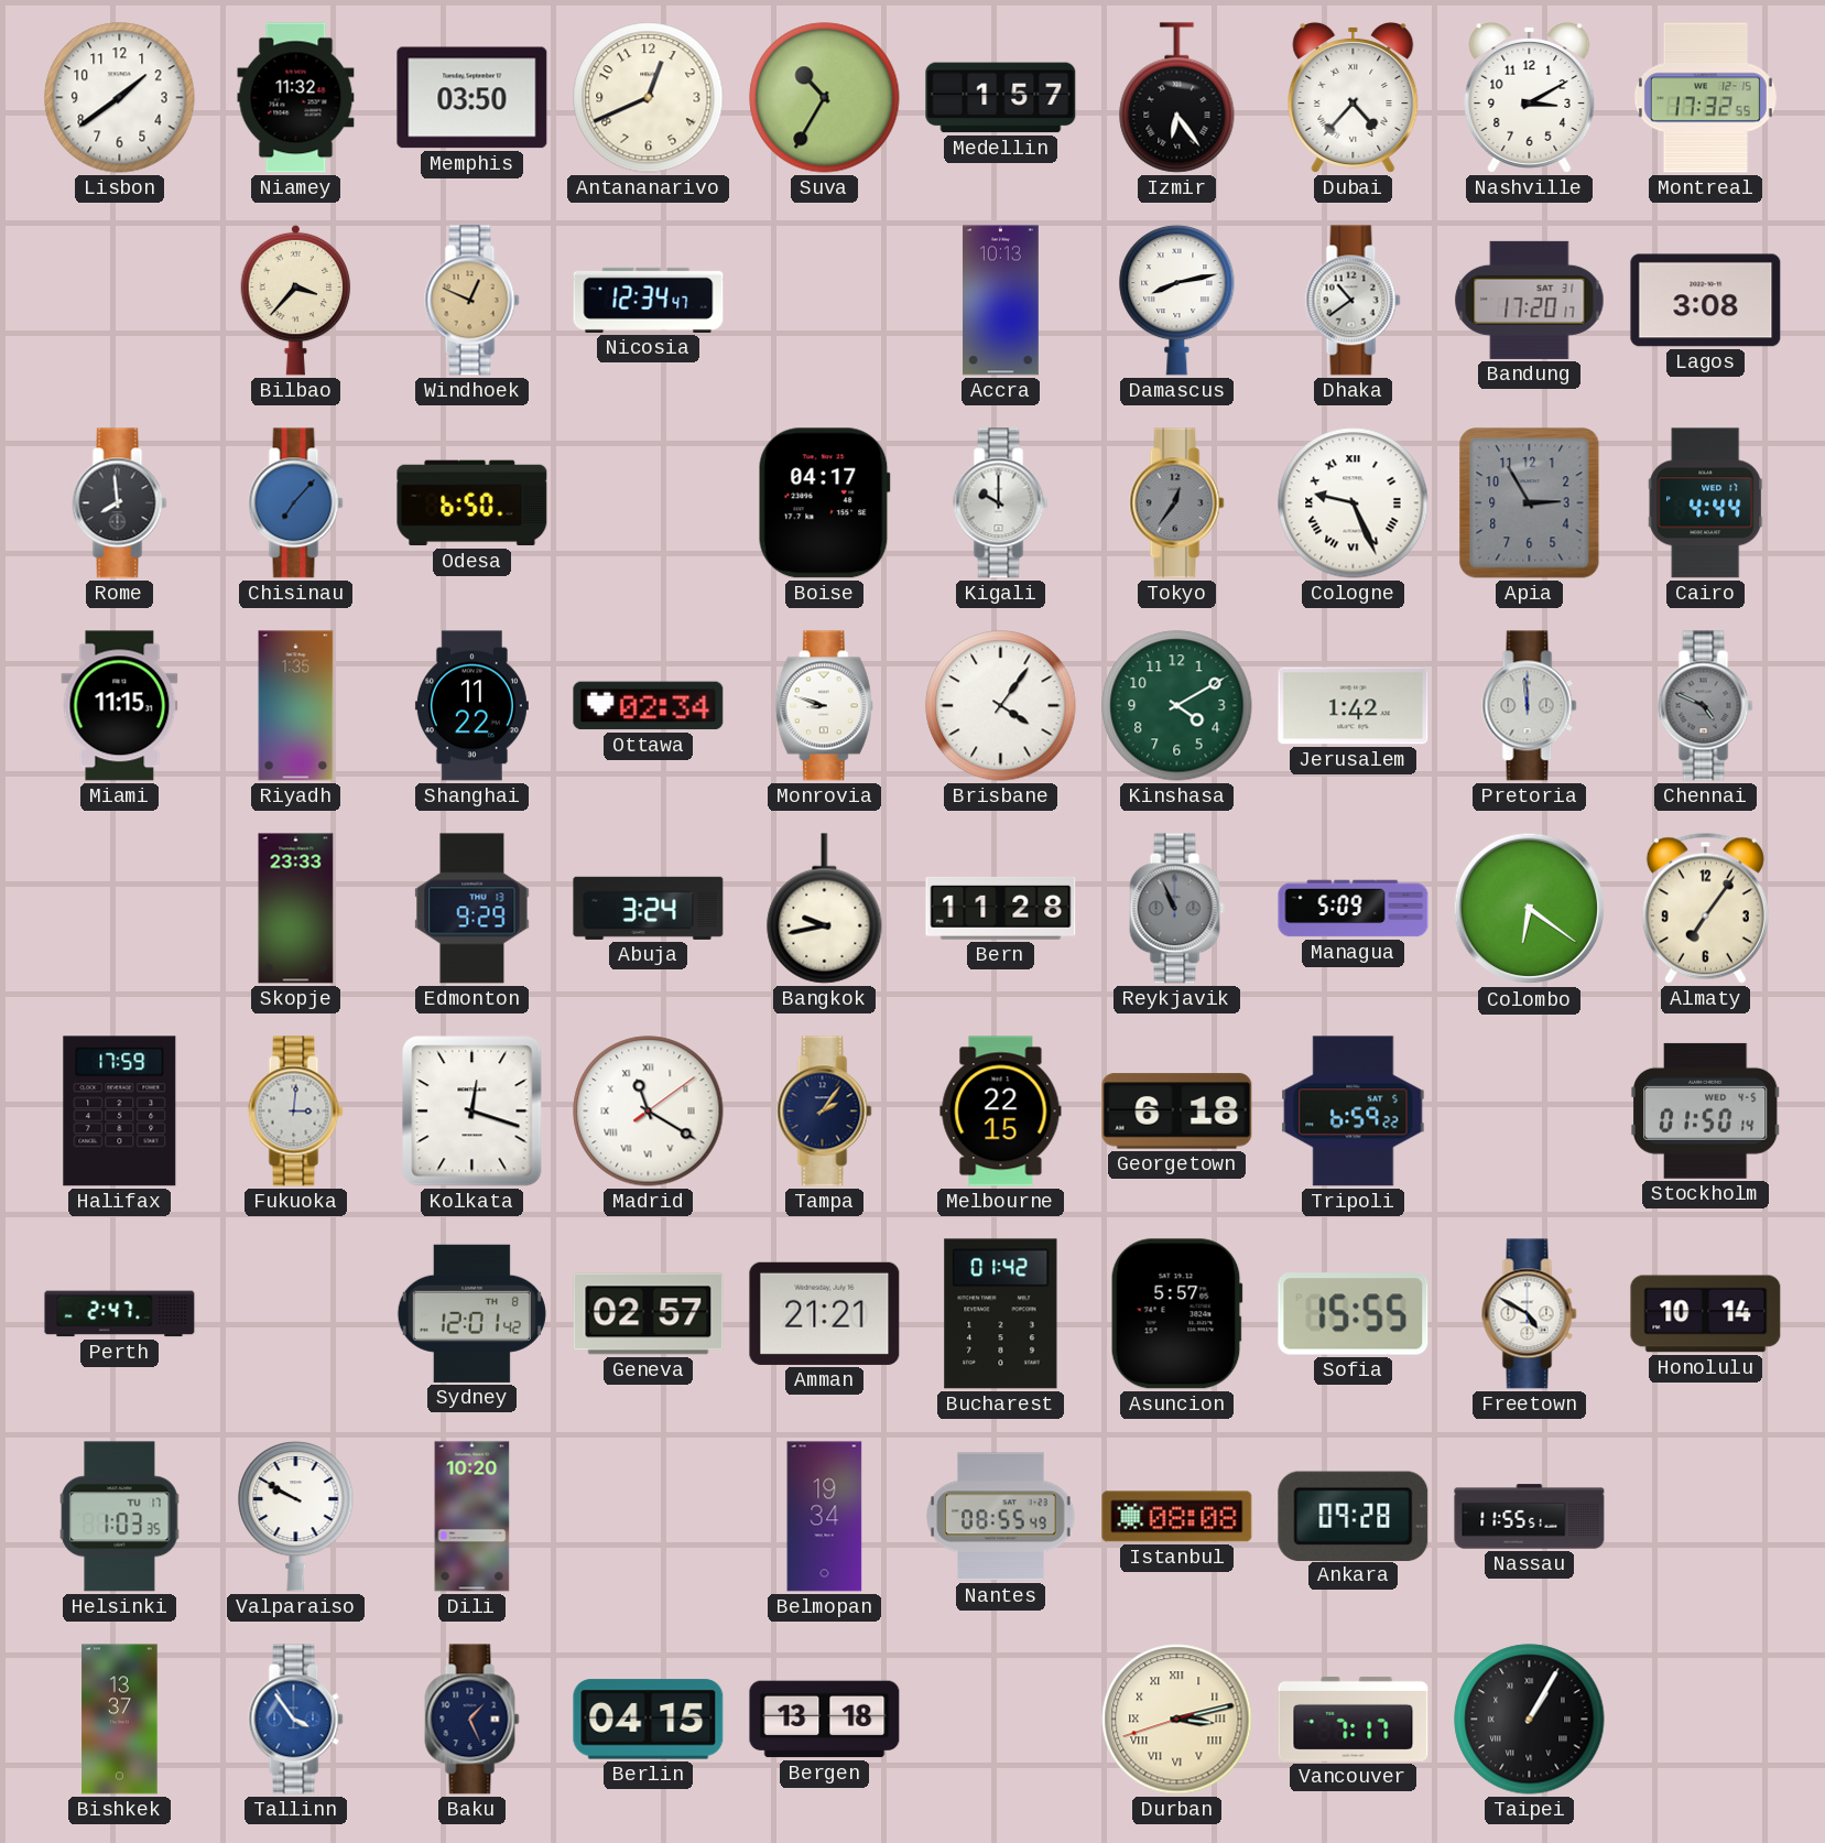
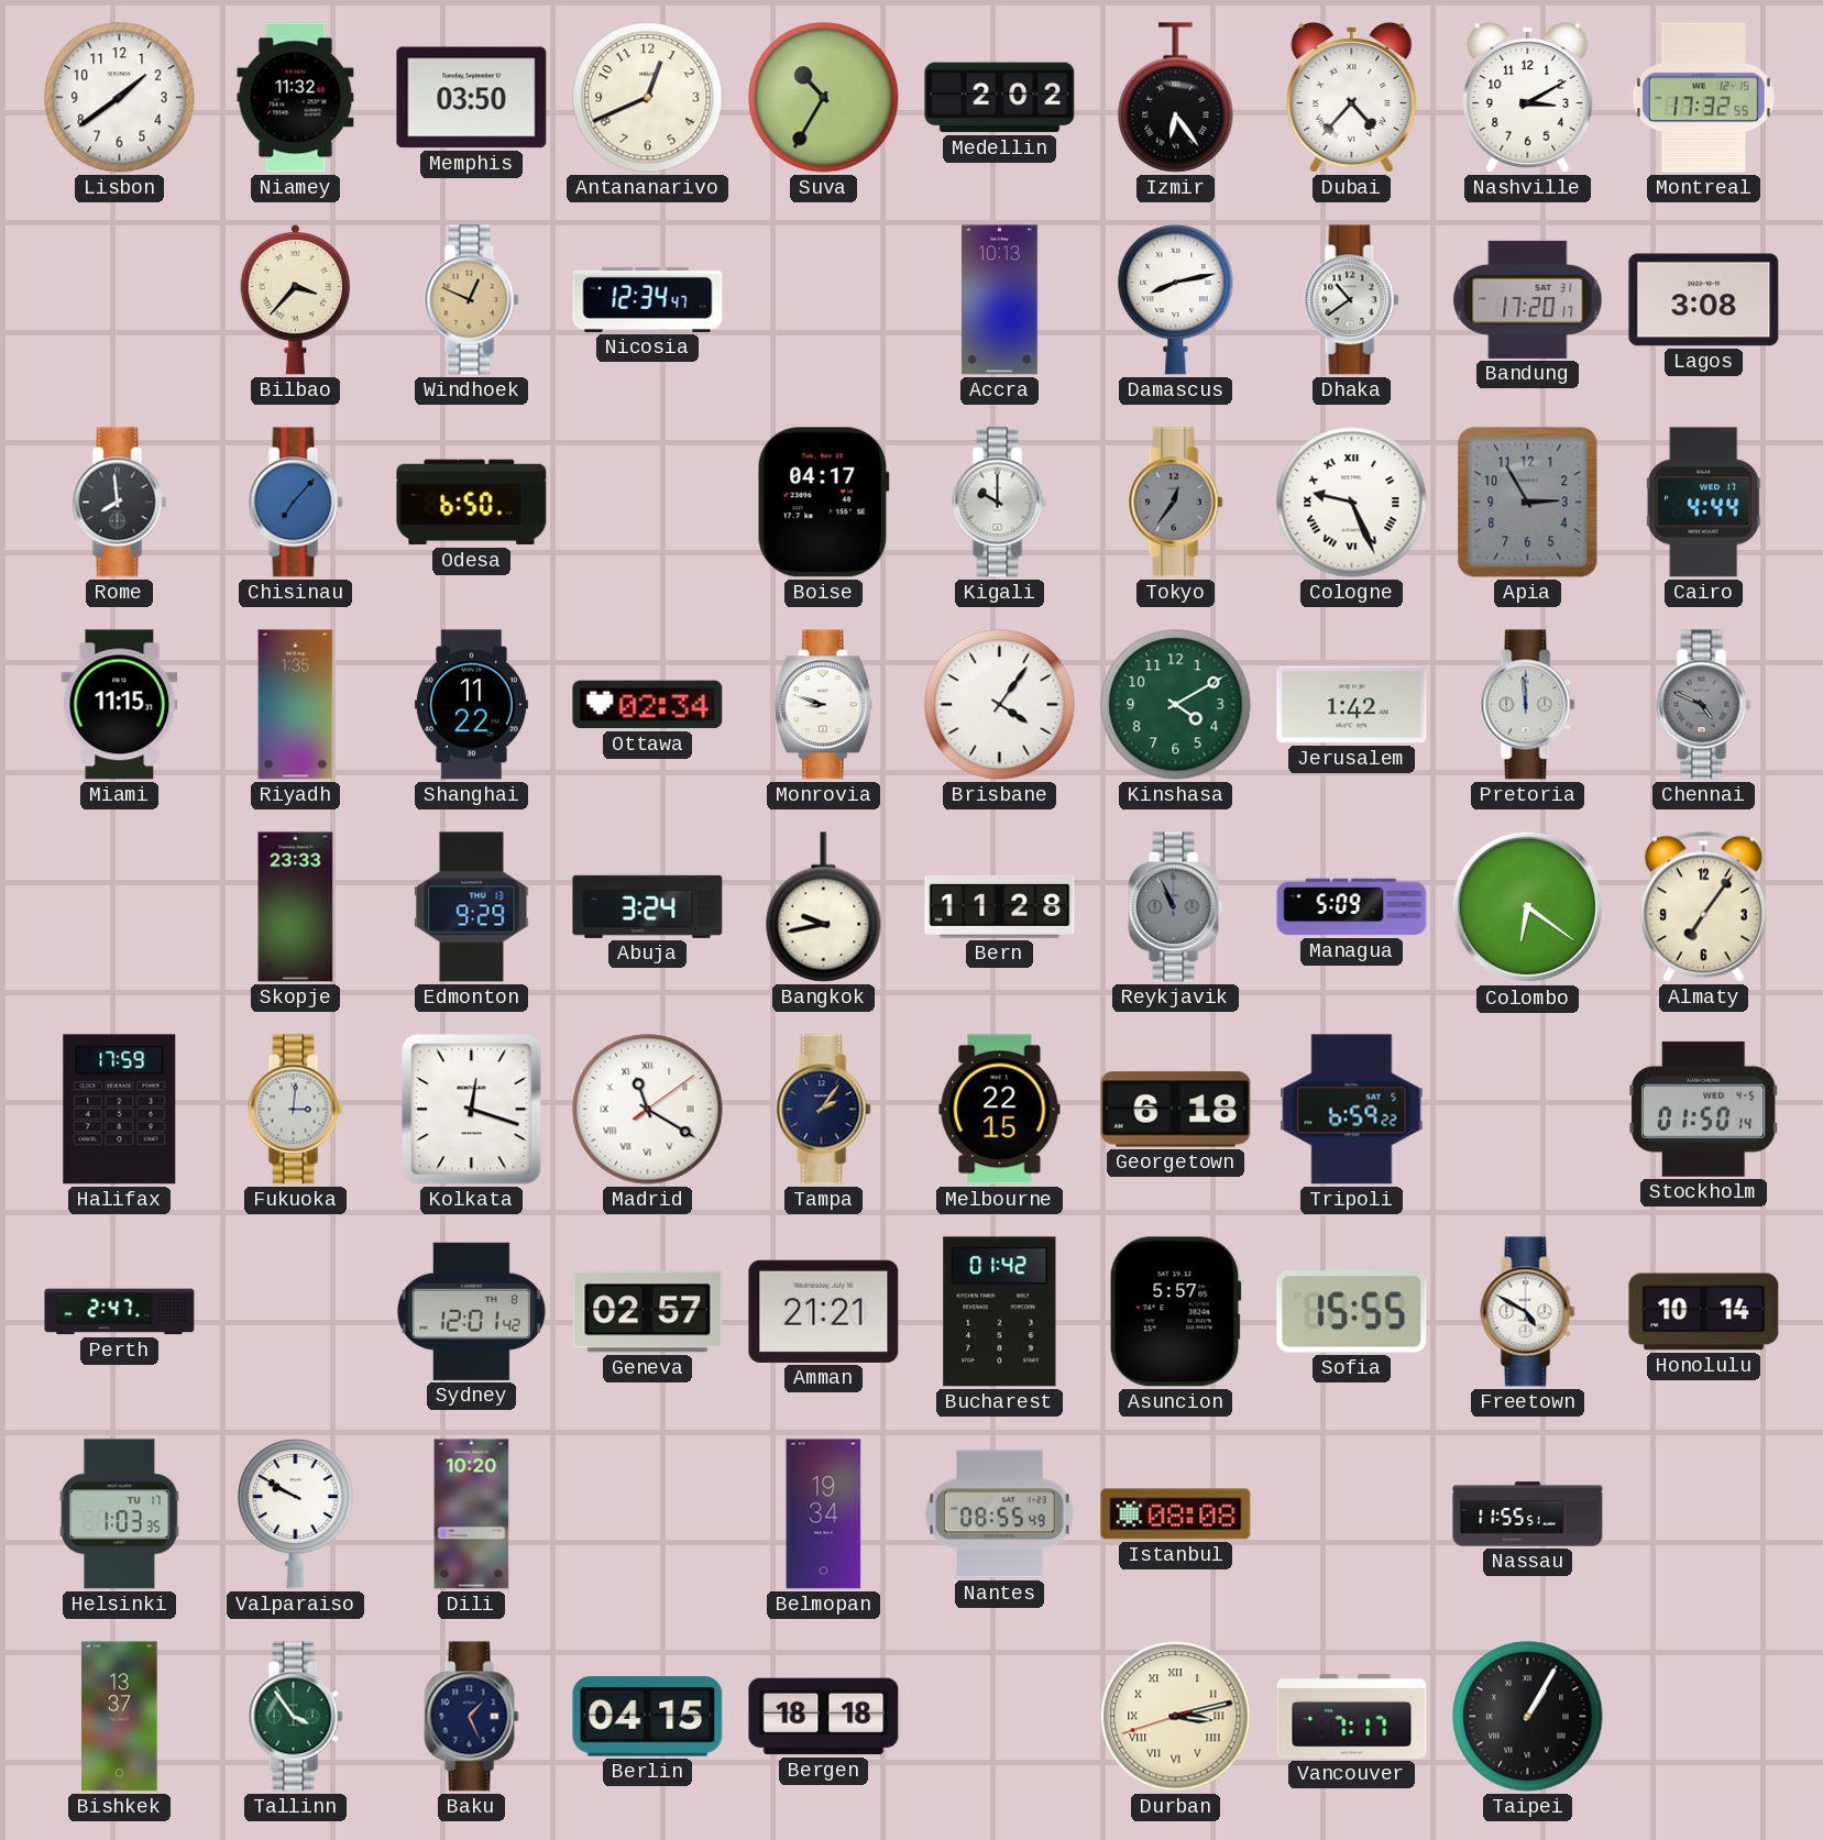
Medellin: 1:57 -> 2:02 (1000, 98)
Ankara: 09:28 -> none (1354, 1516)
Tallinn dial: blue -> green (296, 1717)
Bergen: 13:18 -> 18:18 (824, 1717)
